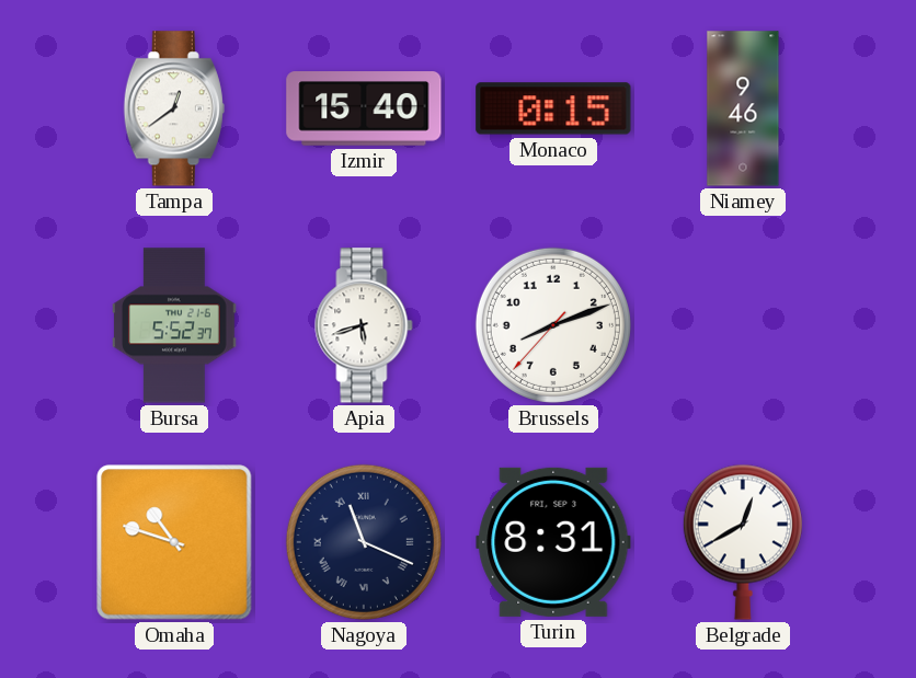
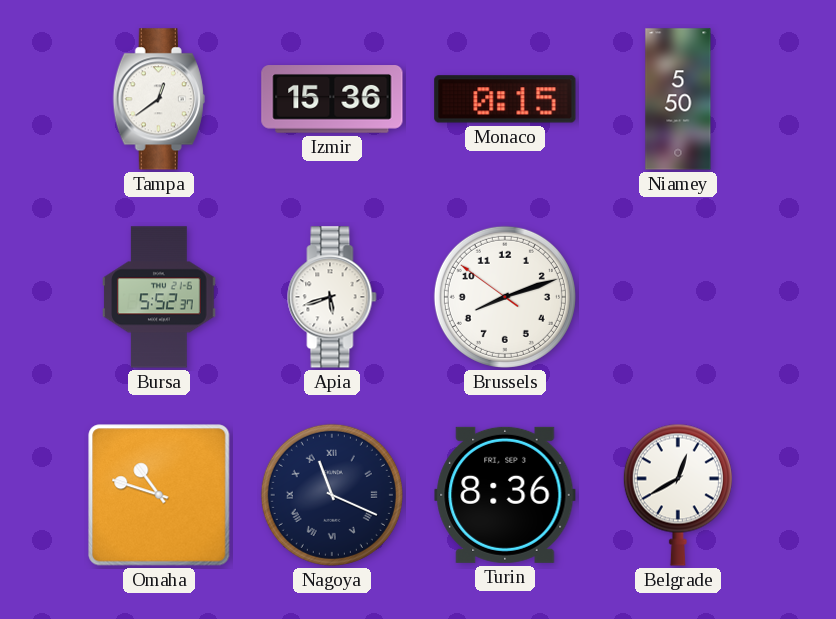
Izmir: 15:40 -> 15:36 (332, 99)
Niamey: 9:46 -> 5:50 (678, 99)
Brussels: 8:11:37 -> 8:11:51 (505, 297)
Turin: 8:31 -> 8:36 (505, 495)
